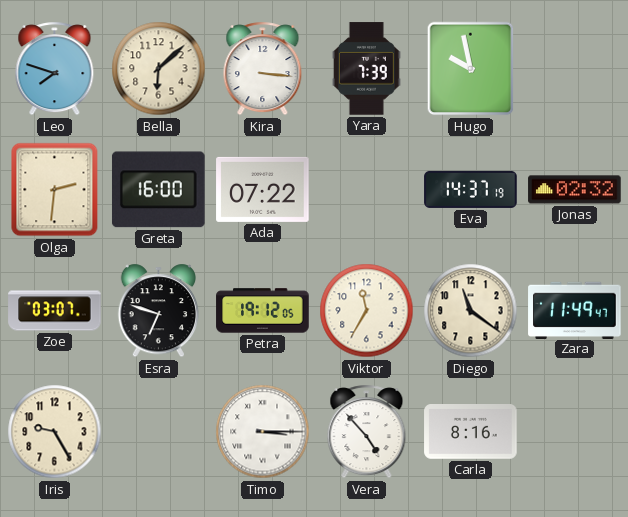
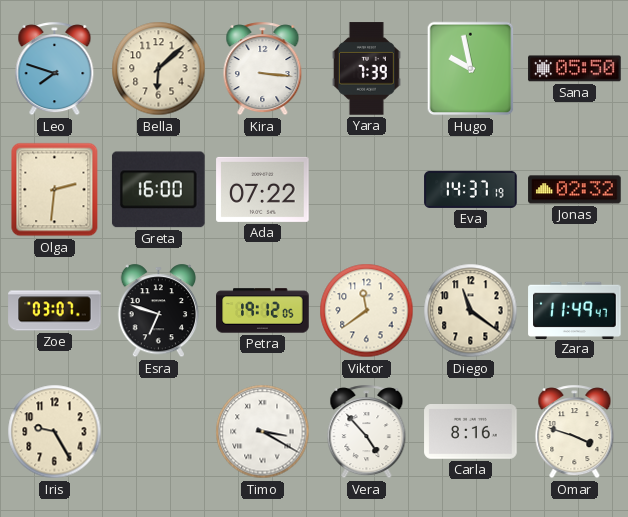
Sana: none -> 05:50 (575, 69)
Viktor: 11:35 -> 11:39 (367, 311)
Timo: 3:15 -> 3:20 (263, 432)
Omar: none -> 3:48 (575, 432)
